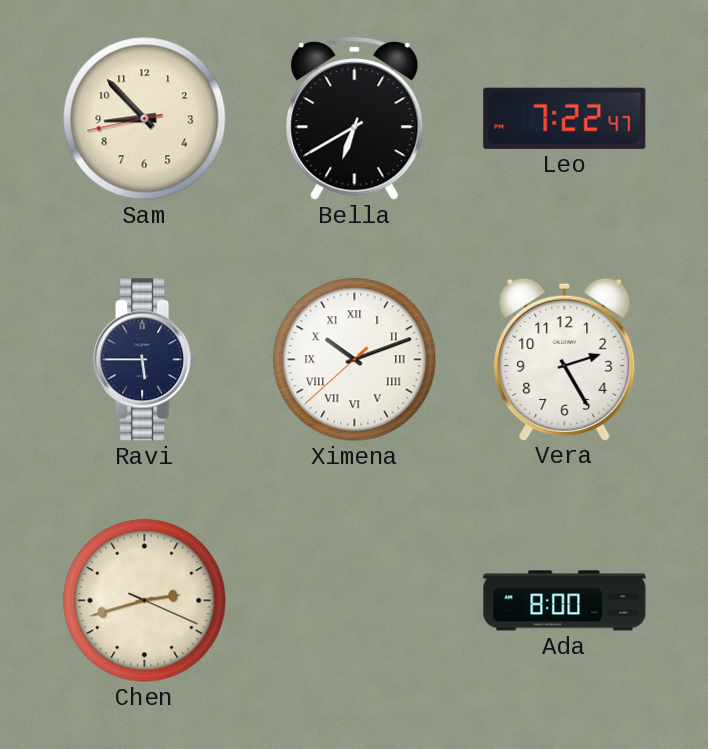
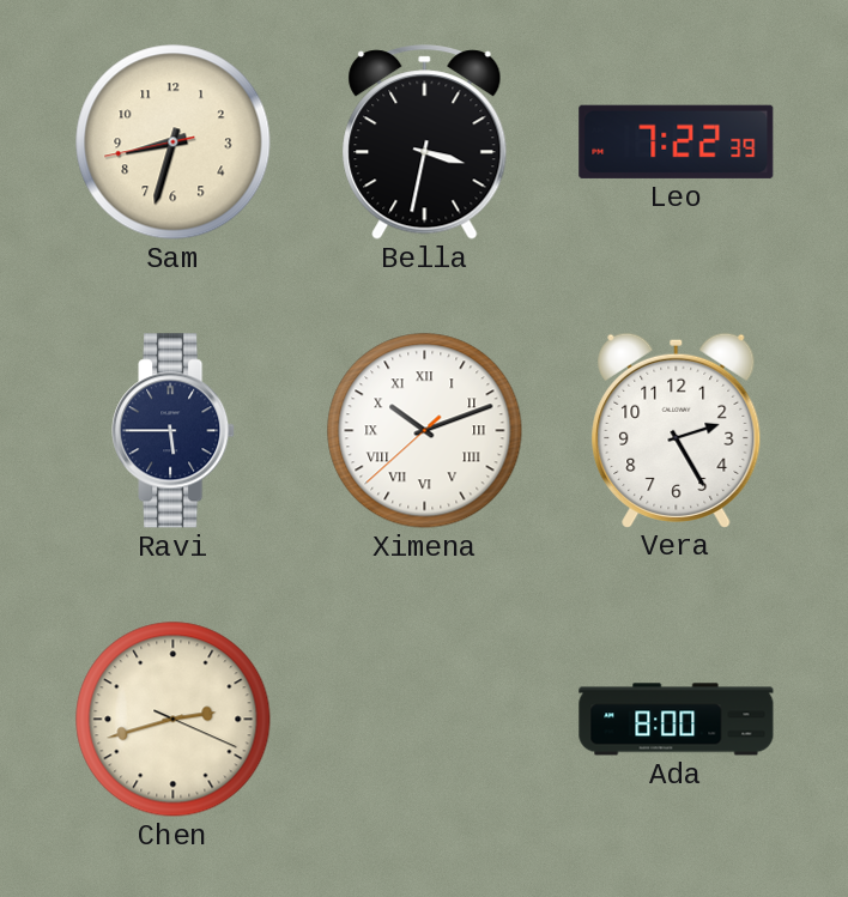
Sam: 8:52 -> 8:32 (174, 143)
Bella: 6:40 -> 3:32 (425, 143)
Leo: 7:22:47 -> 7:22:39 (677, 141)
